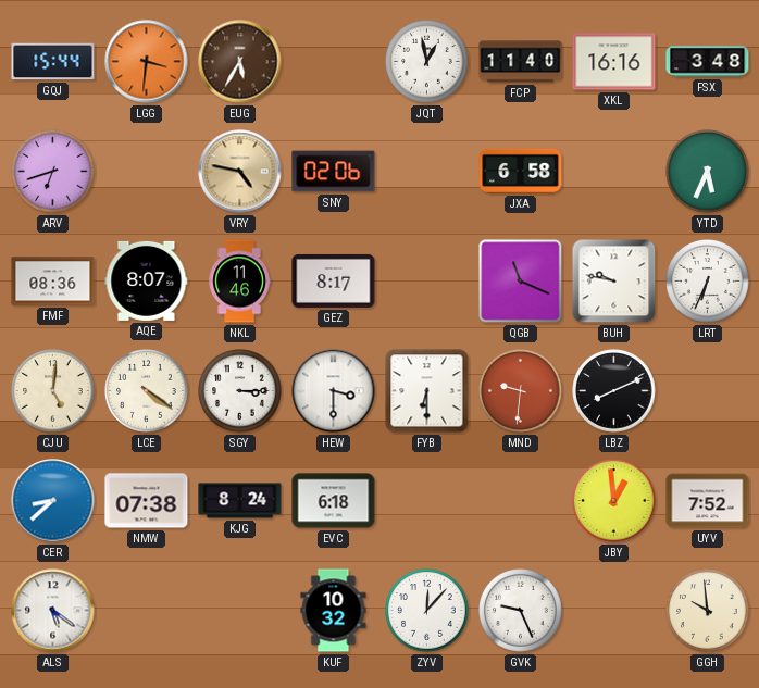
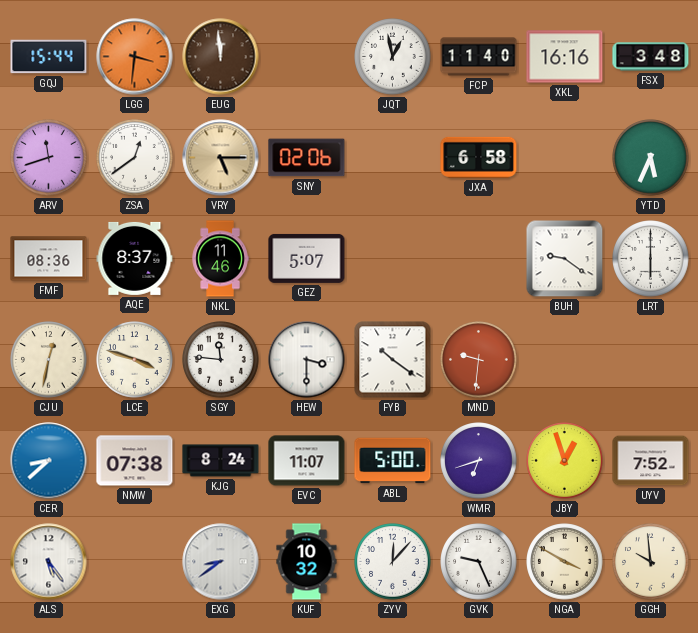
EUG: 5:35 -> 11:59 (221, 57)
ARV: 6:42 -> 11:42 (49, 158)
ZSA: none -> 12:39 (135, 158)
VRY: 4:47 -> 5:15 (221, 158)
AQE: 8:07 -> 8:37 (135, 258)
GEZ: 8:17 -> 5:07 (307, 258)
QGB: 11:19 -> none (521, 282)
BUH: 9:47 -> 9:21 (565, 259)
LRT: 6:34 -> 6:00 (651, 259)
CJU: 5:01 -> 12:32 (49, 360)
LCE: 4:21 -> 3:48 (135, 360)
SGY: 3:15 -> 11:46 (221, 360)
FYB: 6:30 -> 10:21 (393, 360)
LBZ: 8:11 -> none (614, 391)
EVC: 6:18 -> 11:07 (307, 461)
ABL: none -> 5:00 (393, 461)
WMR: none -> 6:42 (479, 461)
JBY: 12:59 -> 12:57 (565, 461)
ALS: 5:21 -> 5:24 (49, 562)
EXG: none -> 8:39 (221, 562)
NGA: none -> 3:50 (565, 562)
